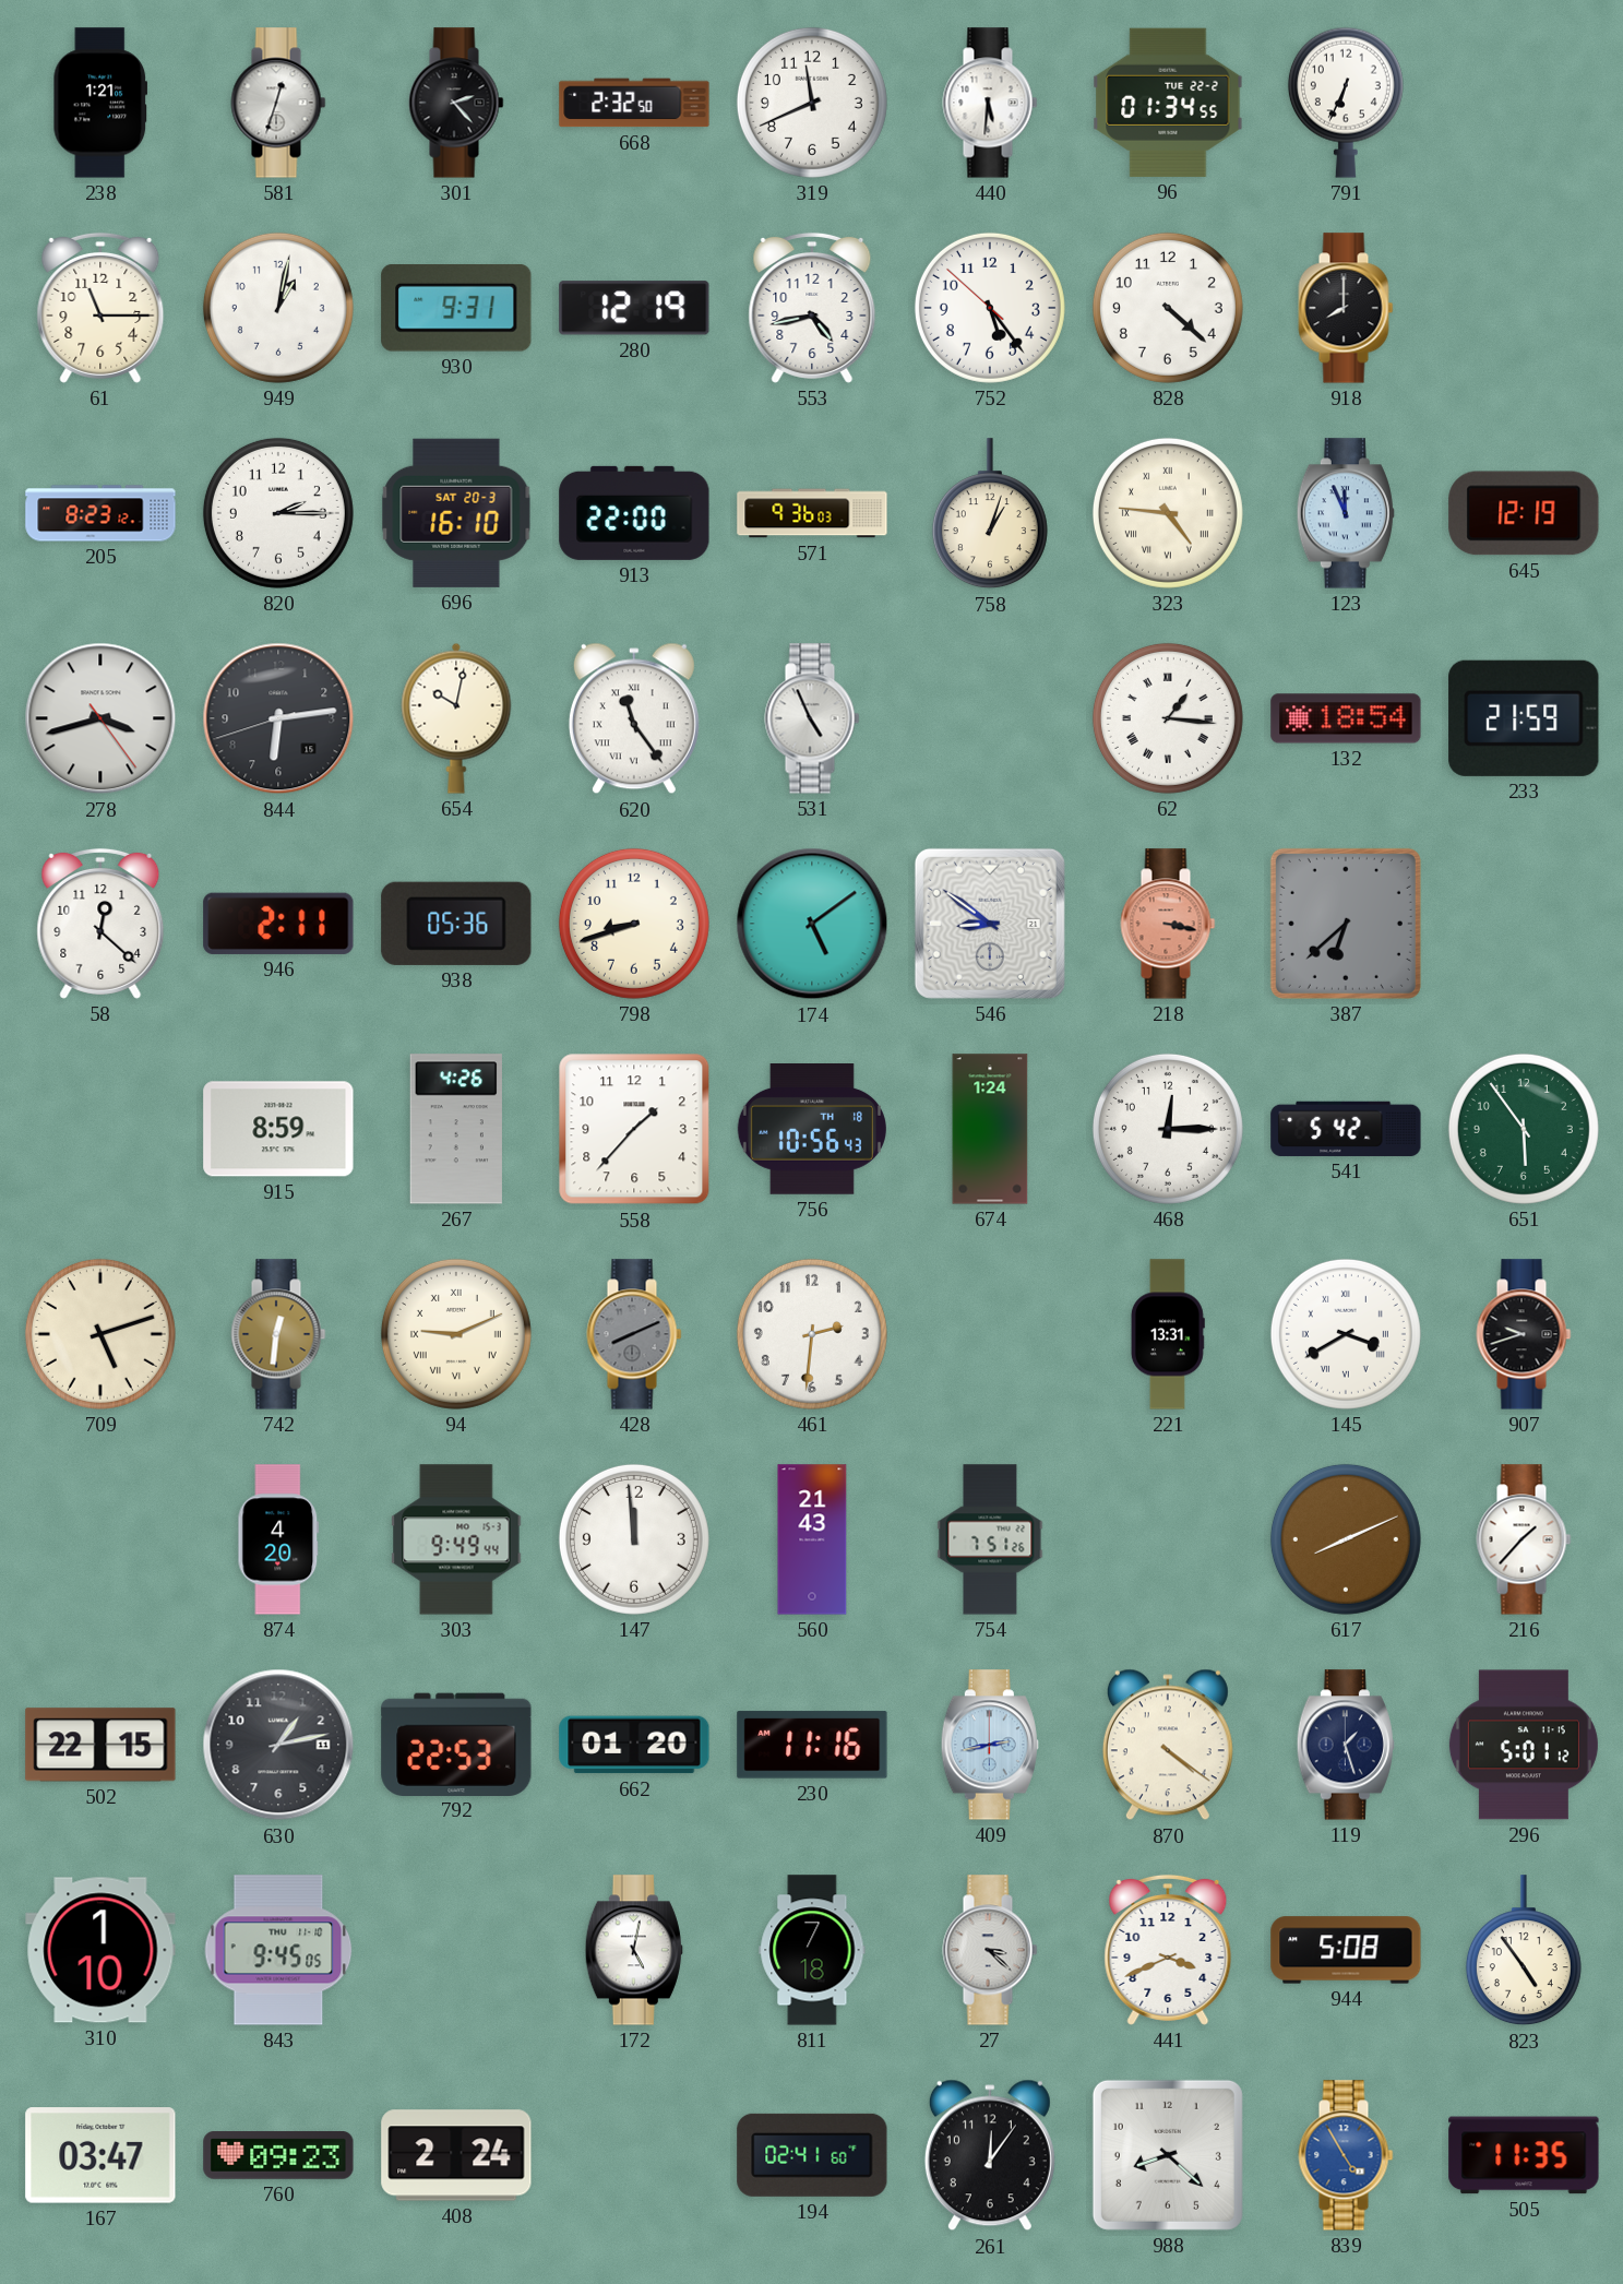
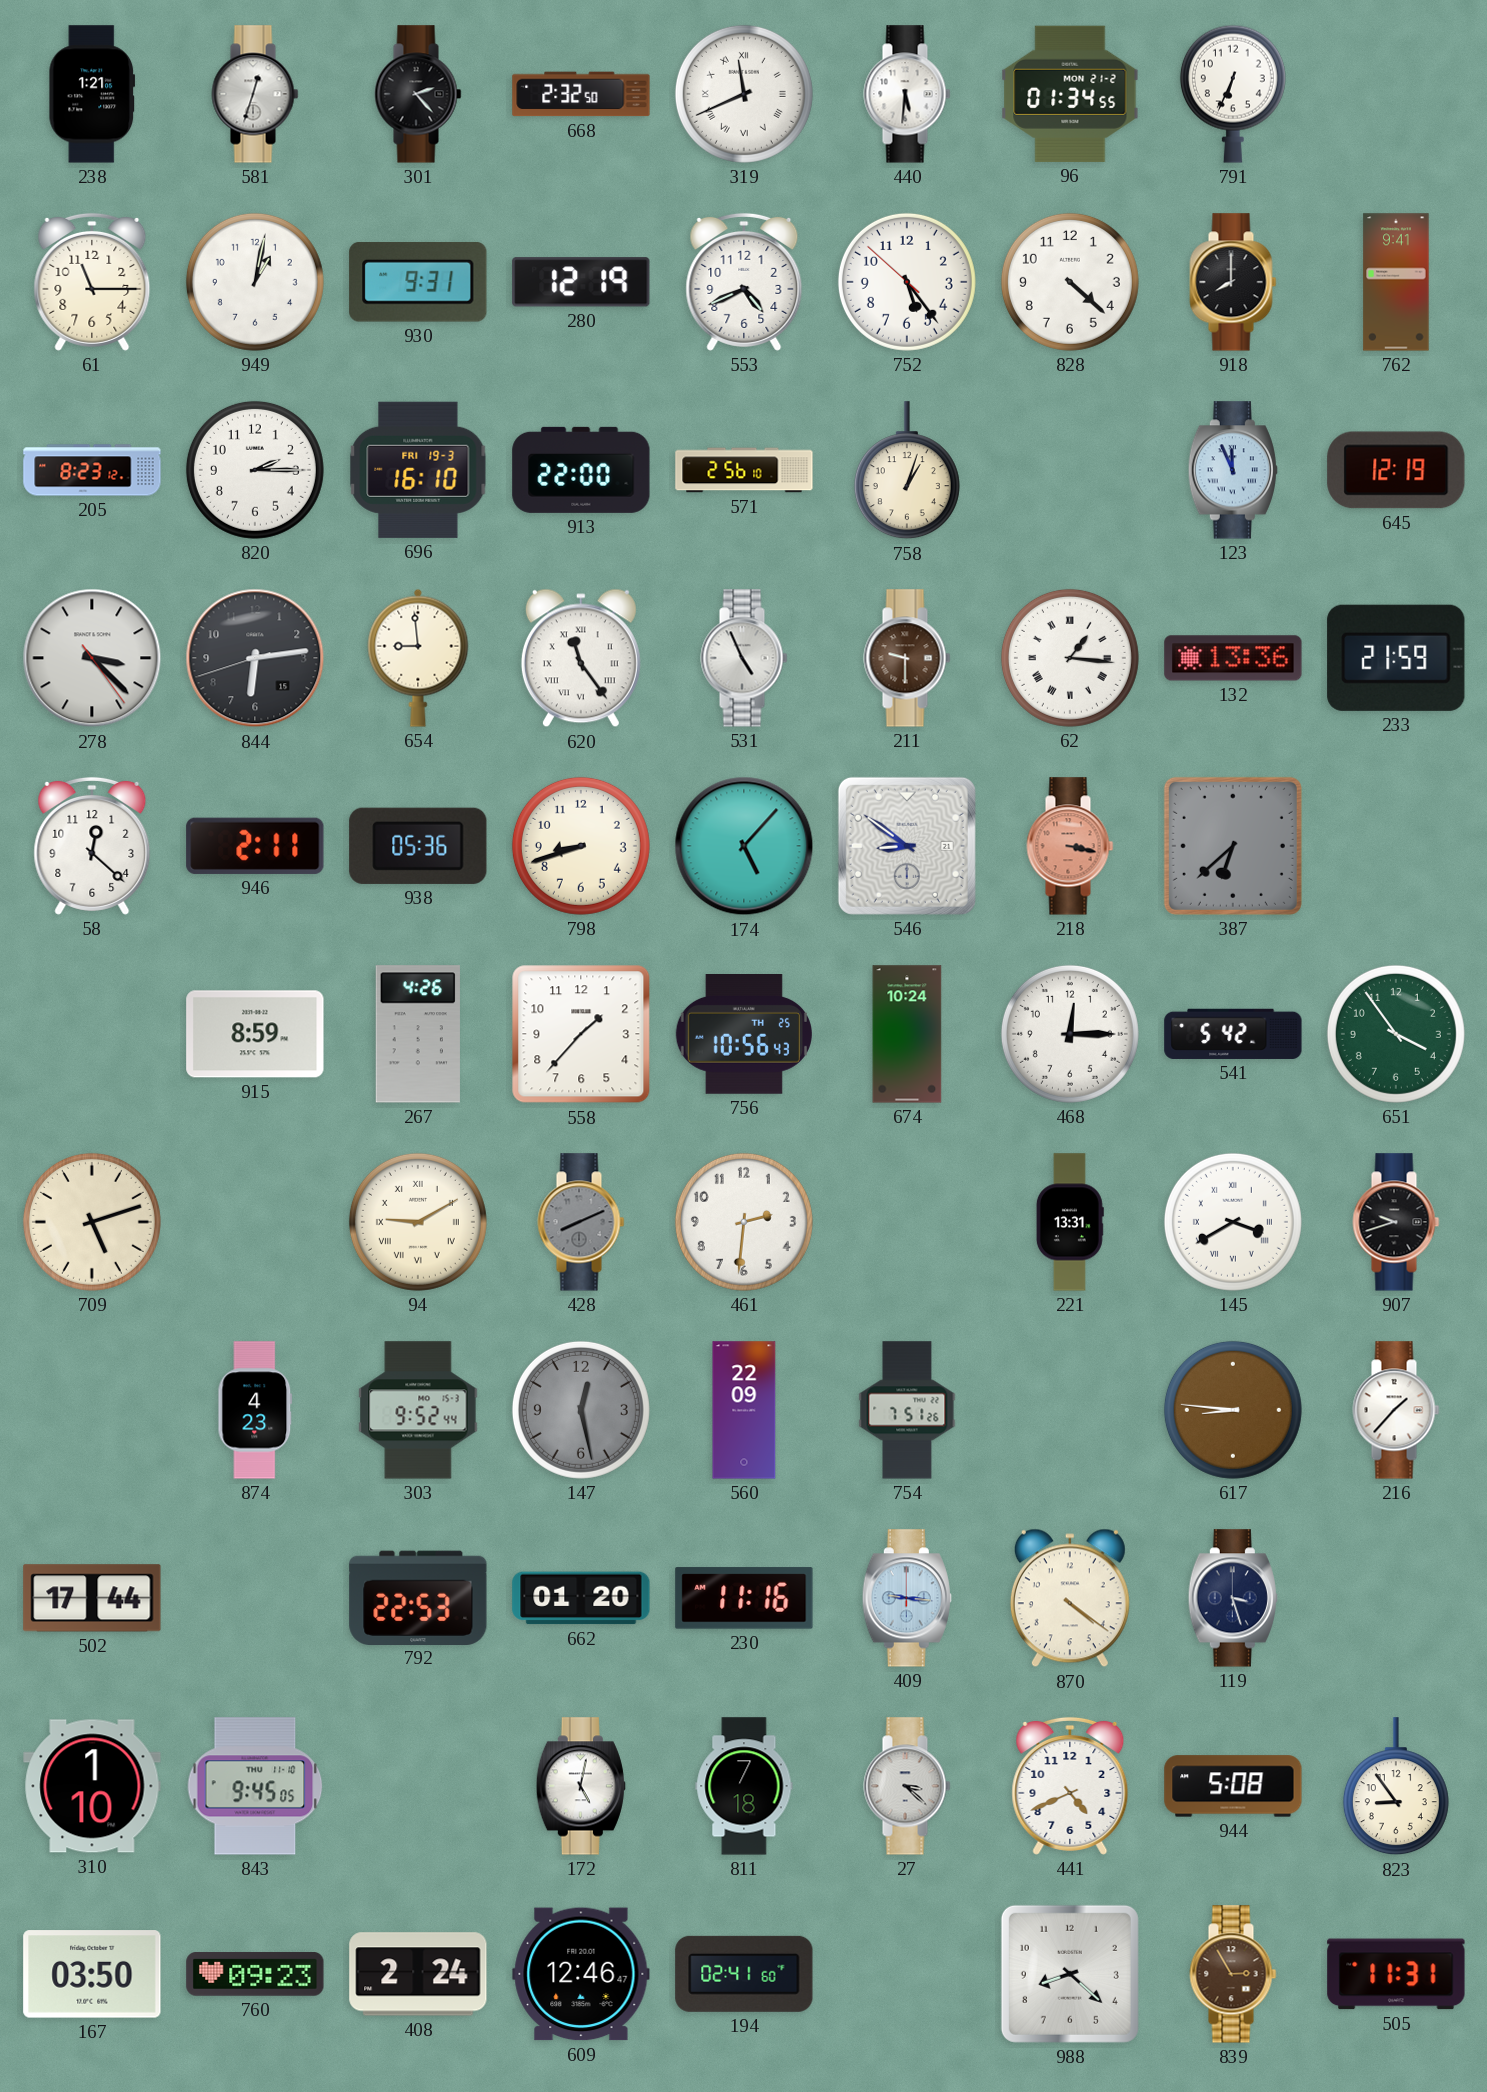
319 numerals: Arabic -> Roman (744, 94)
96 date: TUE 22-2 -> MON 21-2 (1070, 94)
553: 4:43 -> 4:41 (744, 282)
762: none -> 9:41 (1396, 282)
696 date: SAT 20-3 -> FRI 19-3 (418, 470)
571: 9:36 -> 2:56 (744, 470)
323: 4:46 -> none (1168, 513)
278: 3:42 -> 3:22 (92, 658)
654: 10:02 -> 8:59 (418, 658)
211: none -> 9:30 (907, 658)
132: 18:54 -> 13:36 (1233, 658)
174: 5:09 -> 5:07 (744, 846)
756 date: TH 18 -> TH 25 (744, 1035)
674: 1:24 -> 10:24 (907, 1034)
651: 5:54 -> 3:54 (1396, 1034)
742: 12:31 -> none (278, 1334)
94: 9:11 -> 9:10 (418, 1222)
874: 4:20 -> 4:23 (255, 1410)
303: 9:49 -> 9:52 (418, 1410)
147: 11:59 -> 12:28 (581, 1410)
147 dial: white -> grey (581, 1410)
560: 21:43 -> 22:09 (744, 1410)
617: 8:11 -> 8:46 (1233, 1410)
502: 22:15 -> 17:44 (92, 1598)
630: 1:13 -> none (278, 1745)
409: 2:43 -> 9:16 (907, 1598)
119: 1:27 -> 3:27 (1233, 1598)
296: 5:01 -> none (1524, 1745)
441: 3:41 -> 4:41 (1070, 1786)
823: 4:54 -> 8:54 (1396, 1787)
167: 03:47 -> 03:50 (92, 1974)
609: none -> 12:46 (581, 1974)
261: 12:06 -> none (990, 2155)
839: 4:55 -> 2:55 (1233, 1974)
839 dial: blue -> brown (1233, 1974)
505: 11:35 -> 11:31 (1396, 1974)
